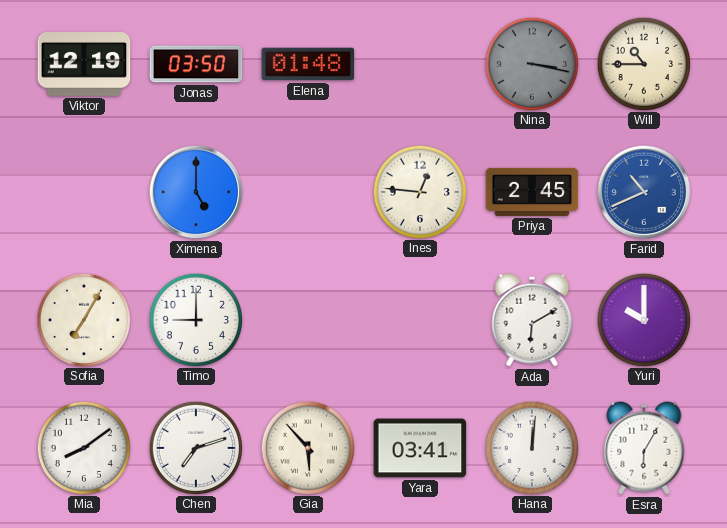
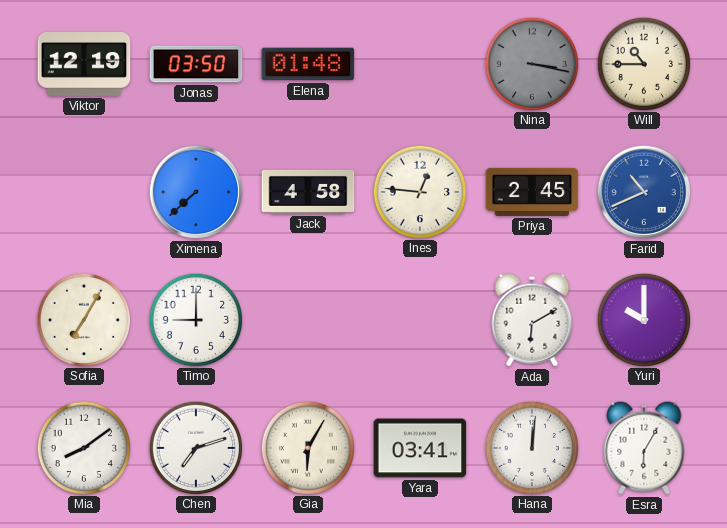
Ximena: 5:00 -> 7:38 (196, 192)
Jack: none -> 4:58 (308, 192)
Gia: 5:53 -> 6:05 (307, 447)
